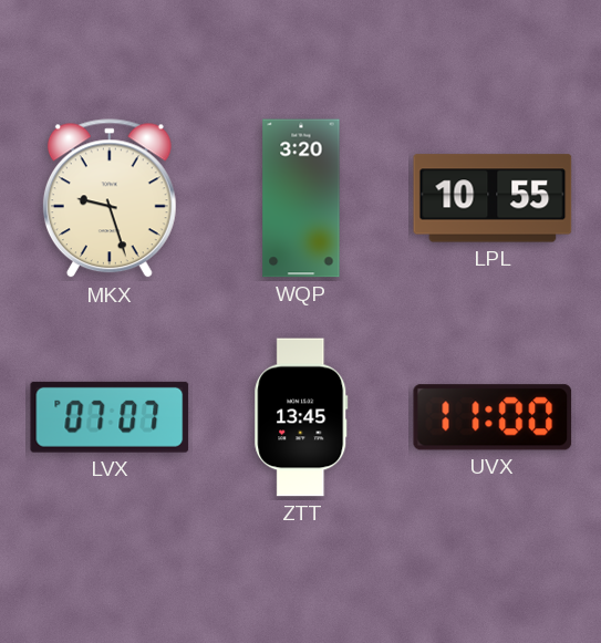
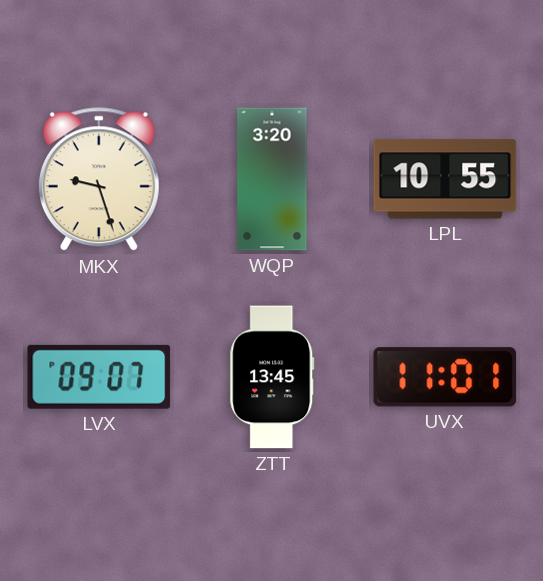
LVX: 07:07 -> 09:07 (99, 377)
UVX: 11:00 -> 11:01 (445, 377)
